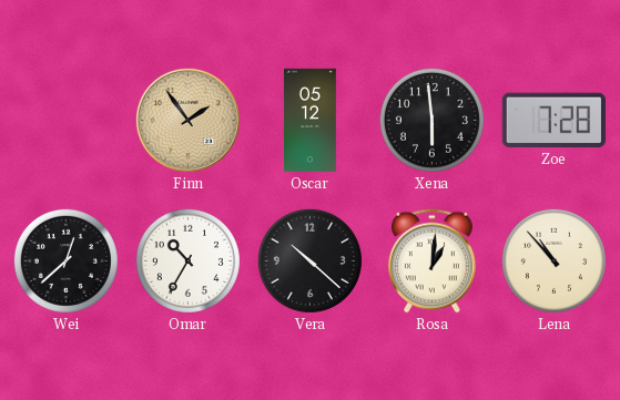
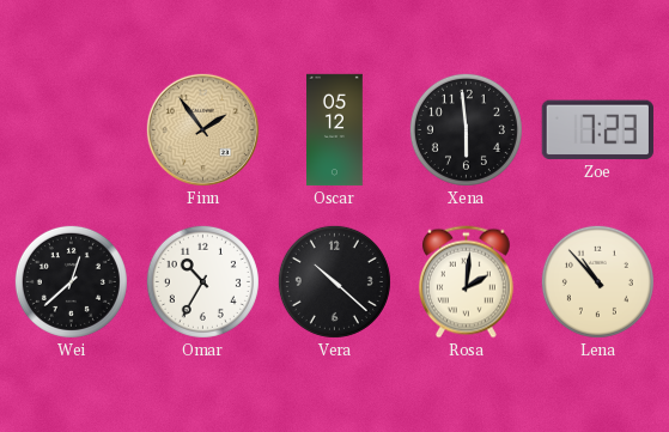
Zoe: 7:28 -> 7:23 (597, 130)
Rosa: 1:01 -> 2:01 (466, 282)
